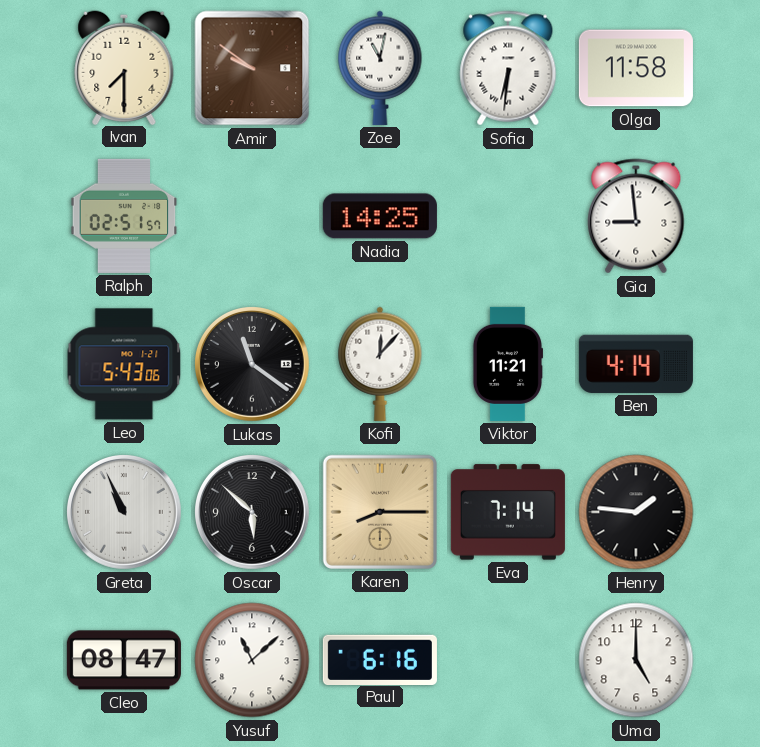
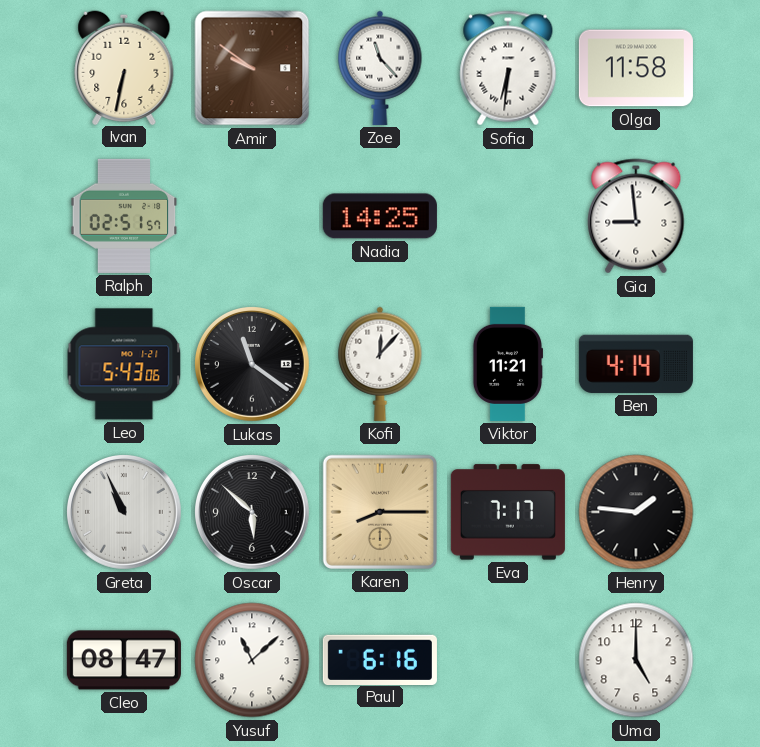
Ivan: 7:30 -> 6:32 (124, 67)
Zoe: 11:02 -> 11:23 (380, 68)
Eva: 7:14 -> 7:17 (508, 512)
